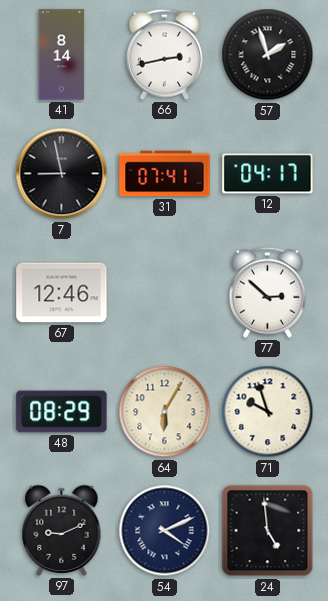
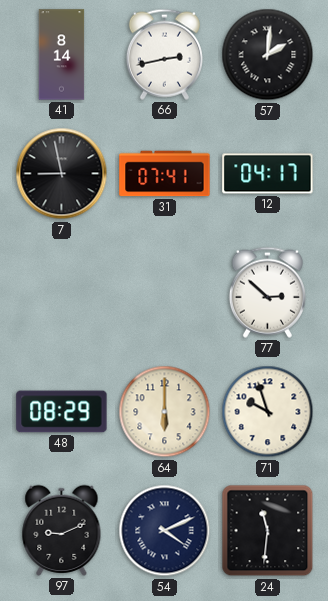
57: 1:57 -> 2:01 (268, 55)
67: 12:46 -> none (62, 293)
64: 6:05 -> 6:00 (165, 412)
24: 4:59 -> 11:31 (268, 531)
